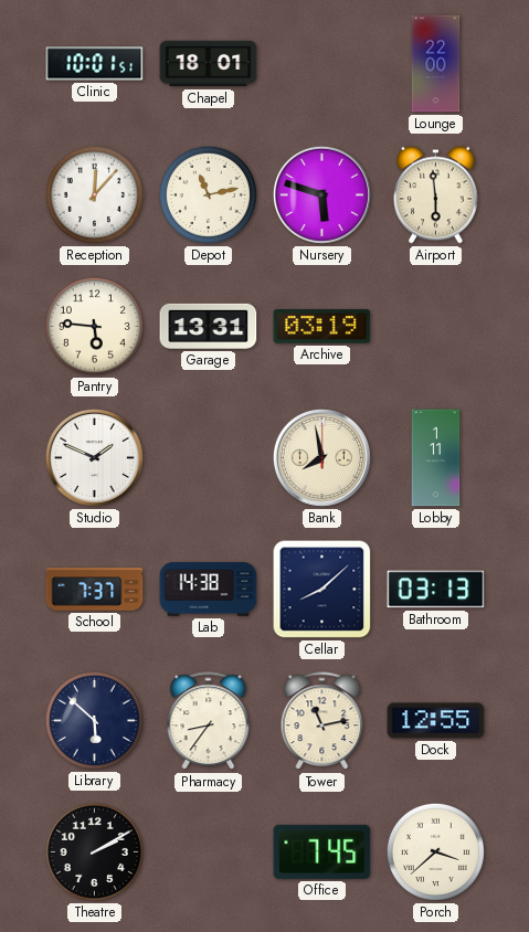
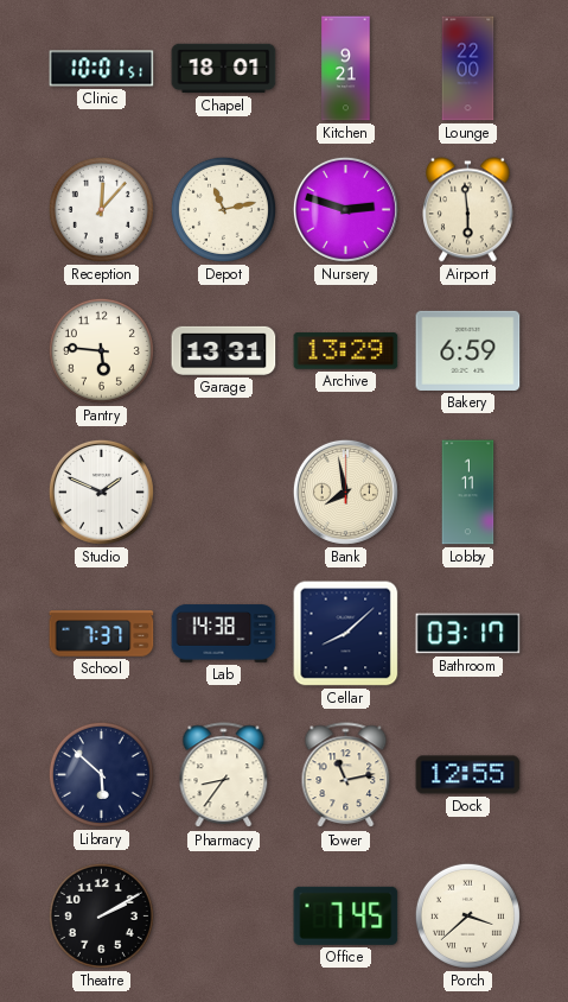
Kitchen: none -> 9:21 (346, 69)
Nursery: 5:48 -> 2:48 (345, 209)
Archive: 03:19 -> 13:29 (346, 351)
Bakery: none -> 6:59 (468, 350)
Bathroom: 03:13 -> 03:17 (468, 634)
